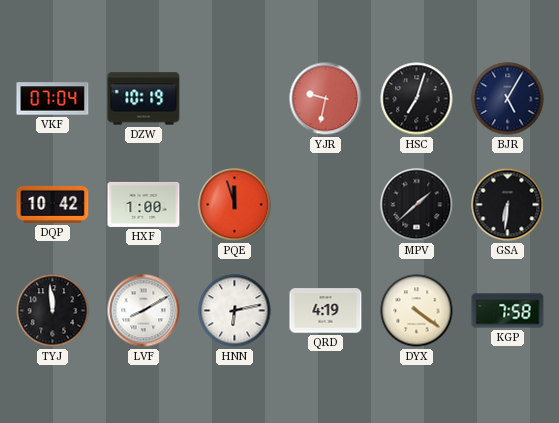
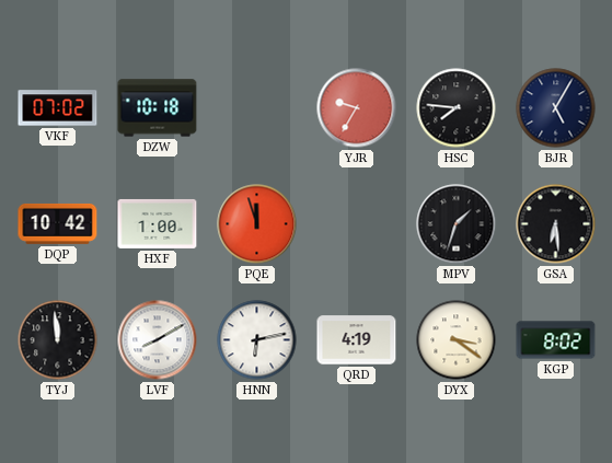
VKF: 07:04 -> 07:02 (58, 108)
DZW: 10:19 -> 10:18 (158, 108)
YJR: 9:32 -> 9:35 (357, 108)
HSC: 7:03 -> 7:46 (457, 108)
MPV: 1:38 -> 1:33 (457, 224)
GSA: 6:31 -> 6:29 (556, 224)
DYX: 4:21 -> 3:21 (457, 340)
KGP: 7:58 -> 8:02 (556, 340)
